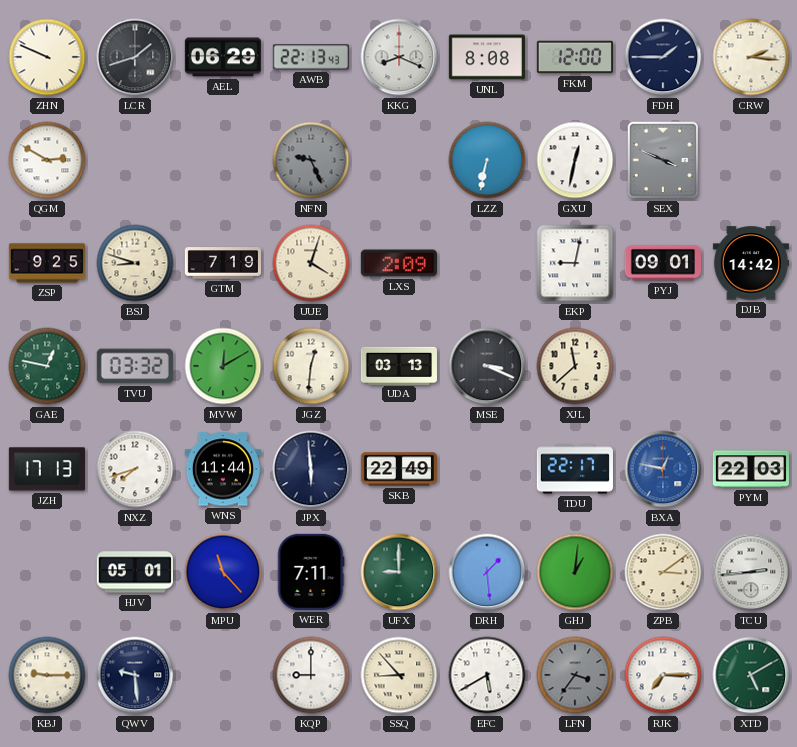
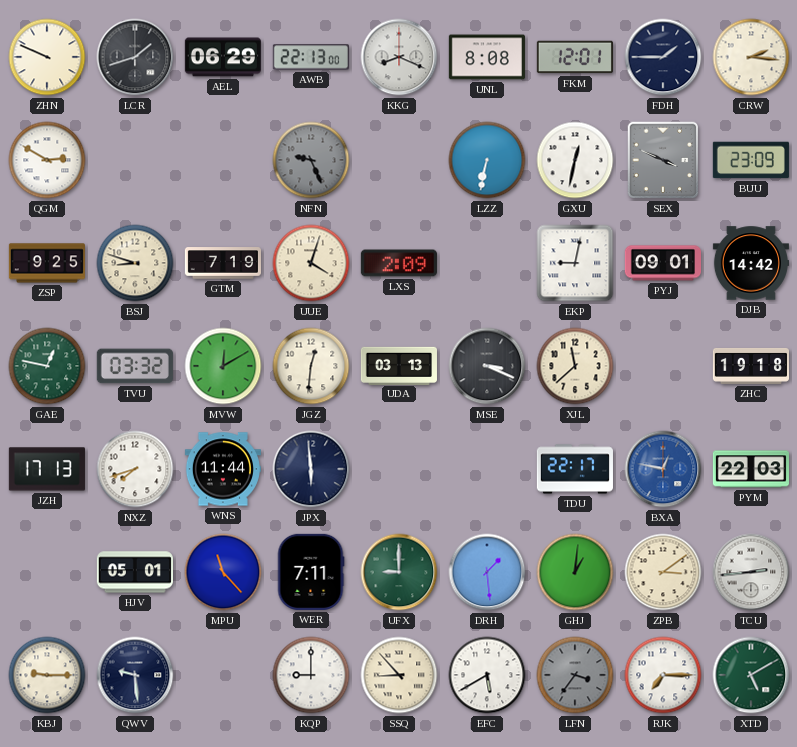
AWB: 22:13:43 -> 22:13:00 (311, 57)
FKM: 12:00 -> 12:01 (575, 57)
BUU: none -> 23:09 (751, 160)
ZHC: none -> 19:18 (750, 366)
SKB: 22:49 -> none (399, 469)
